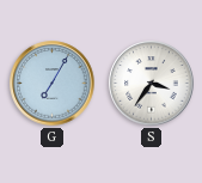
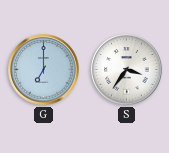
G: 7:05 -> 7:00 (44, 70)
